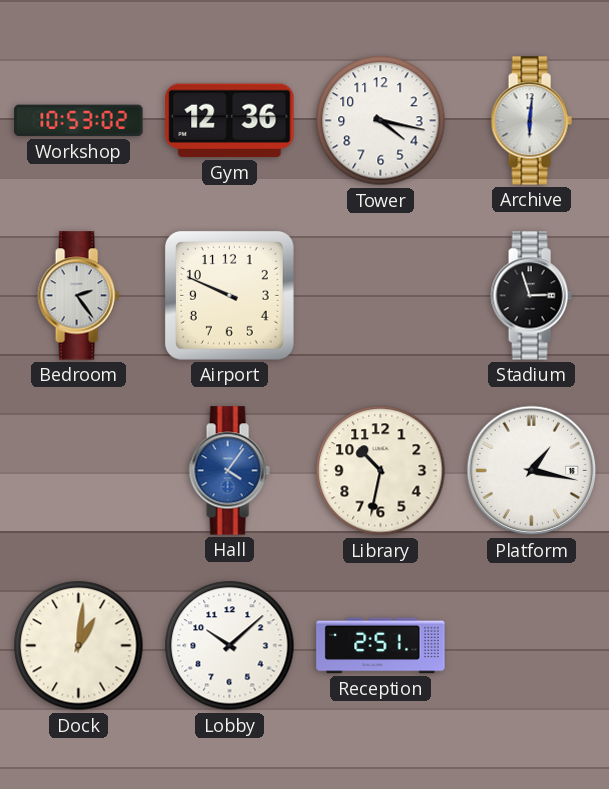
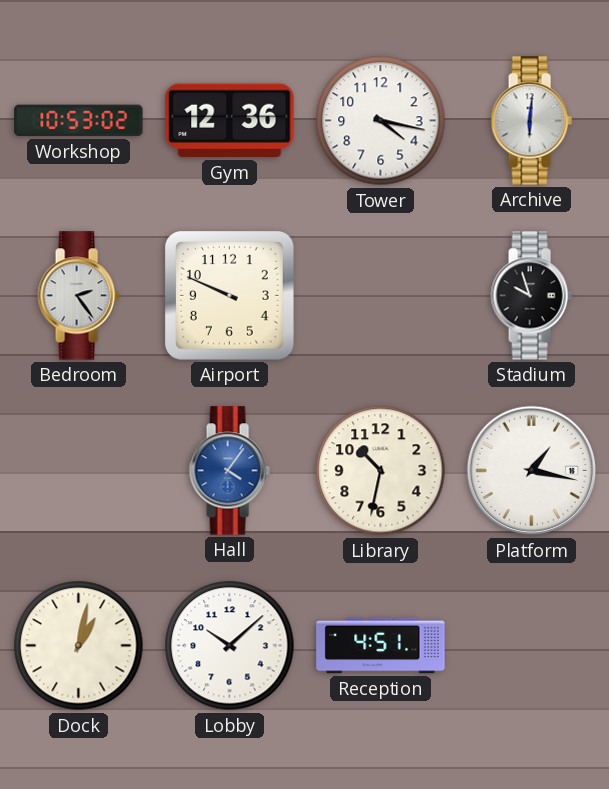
Stadium: 2:57 -> 9:57 (531, 296)
Dock: 1:01 -> 1:02 (79, 646)
Reception: 2:51 -> 4:51 (381, 646)
